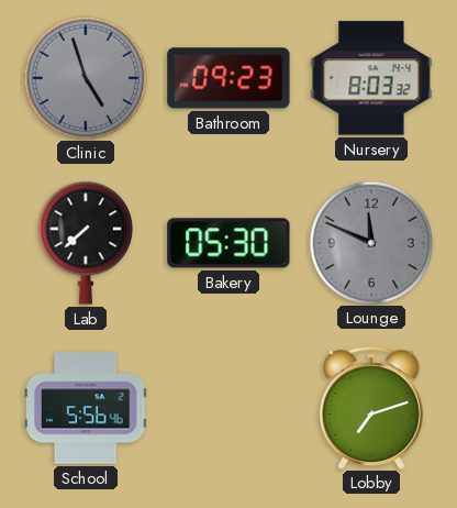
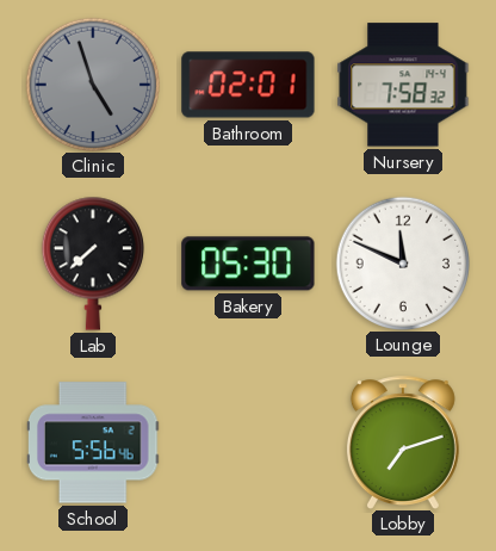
Bathroom: 09:23 -> 02:01 (248, 85)
Nursery: 8:03 -> 7:58 (403, 85)
Lounge dial: grey -> white (402, 262)
